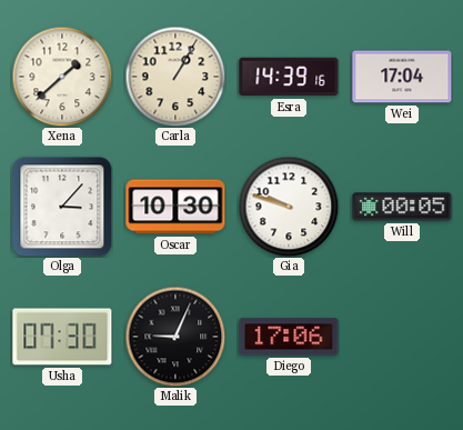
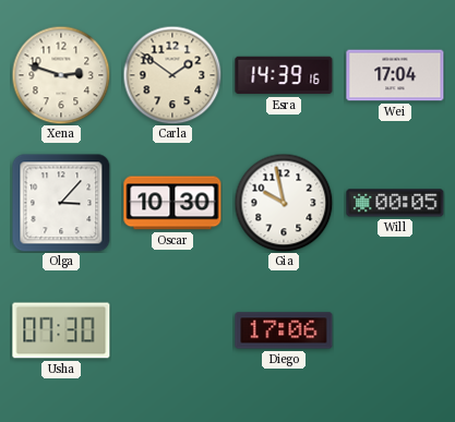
Xena: 1:38 -> 2:48 (61, 75)
Carla: 1:05 -> 1:51 (172, 75)
Gia: 9:48 -> 9:58 (284, 203)
Malik: 9:04 -> none (175, 337)
